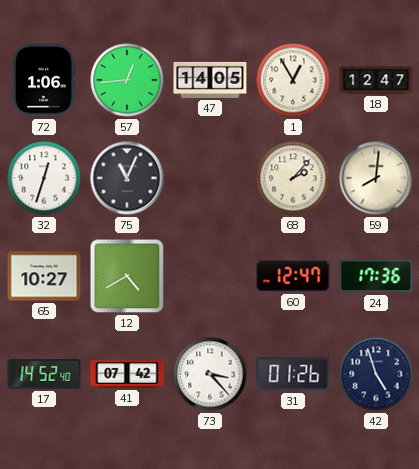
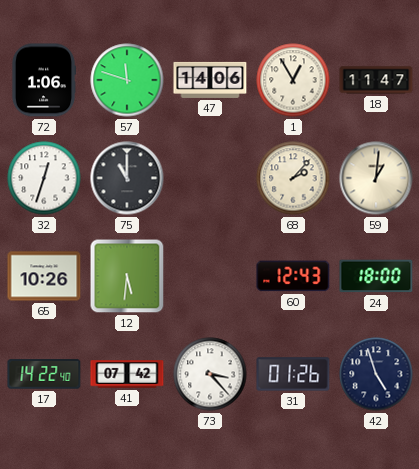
57: 12:44 -> 11:48 (127, 80)
47: 14:05 -> 14:06 (210, 80)
18: 12:47 -> 11:47 (376, 80)
75: 11:04 -> 11:00 (127, 178)
59: 8:01 -> 1:01 (376, 178)
65: 10:27 -> 10:26 (44, 276)
12: 4:40 -> 5:31 (127, 276)
60: 12:47 -> 12:43 (293, 276)
24: 17:36 -> 18:00 (376, 276)
17: 14:52 -> 14:22 (44, 374)
